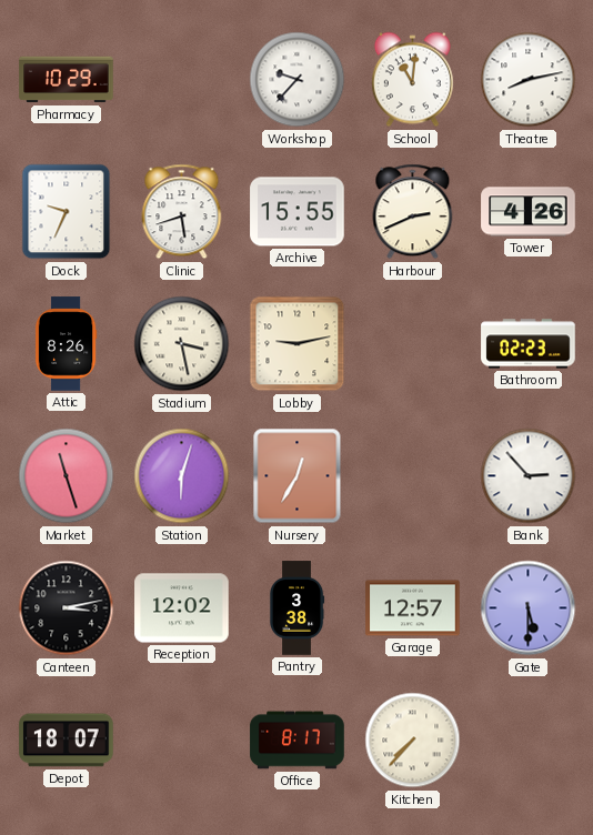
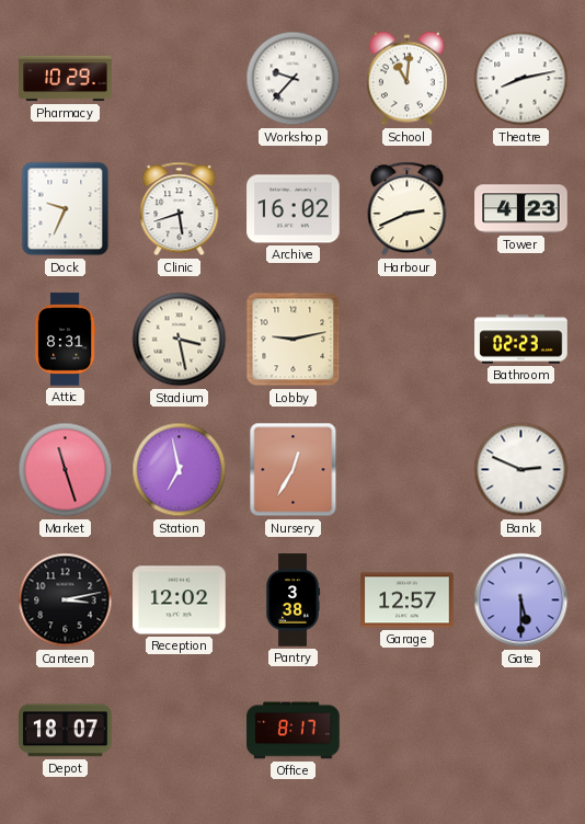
Archive: 15:55 -> 16:02 (294, 209)
Tower: 4:26 -> 4:23 (521, 209)
Attic: 8:26 -> 8:31 (65, 340)
Station: 6:03 -> 6:58 (180, 470)
Bank: 2:53 -> 2:49 (521, 470)
Kitchen: 7:37 -> none (413, 741)
